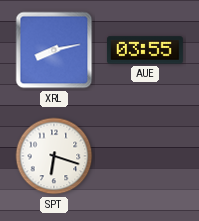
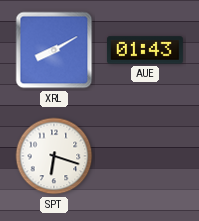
XRL: 8:13 -> 8:10 (54, 50)
AUE: 03:55 -> 01:43 (146, 50)
